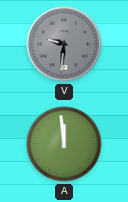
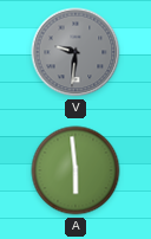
A: 11:59 -> 5:59 (75, 170)
